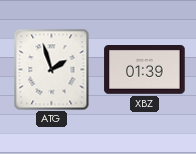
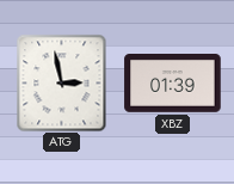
ATG: 1:57 -> 2:58 (62, 82)
